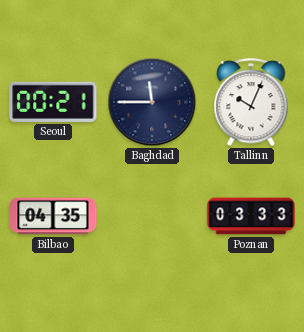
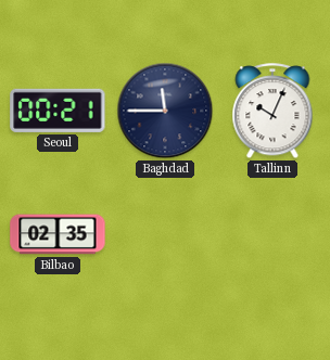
Bilbao: 04:35 -> 02:35 (58, 234)
Poznan: 03:33 -> none (251, 216)
